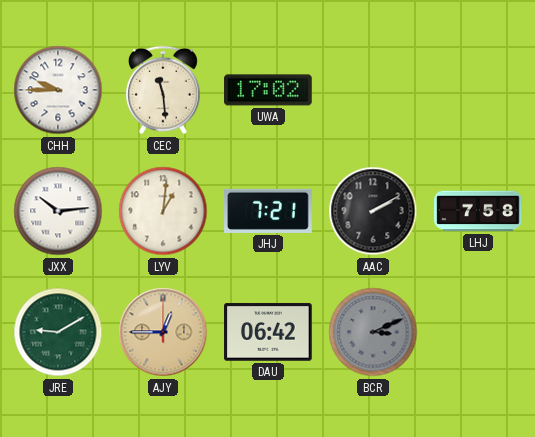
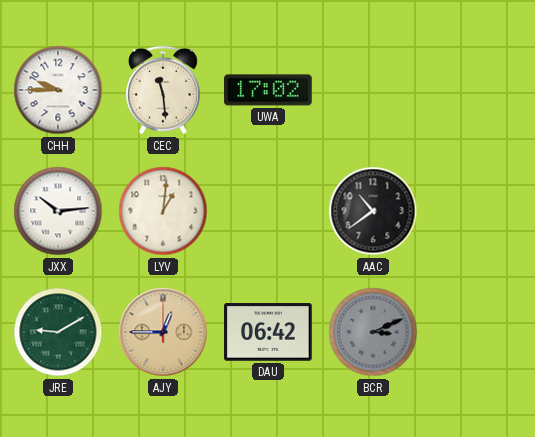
JHJ: 7:21 -> none (268, 211)
AAC: 2:10 -> 10:39 (373, 211)
LHJ: 7:58 -> none (478, 211)
